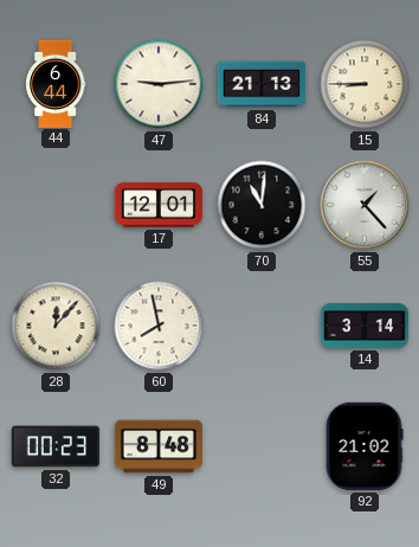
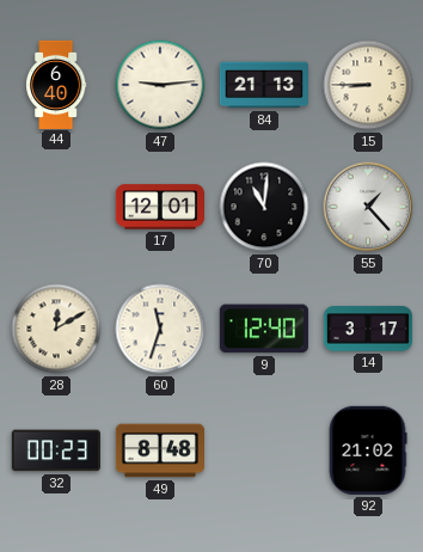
44: 6:44 -> 6:40 (56, 84)
28: 12:07 -> 12:10 (56, 329)
60: 7:58 -> 11:33 (160, 329)
9: none -> 12:40 (264, 329)
14: 3:14 -> 3:17 (367, 329)
